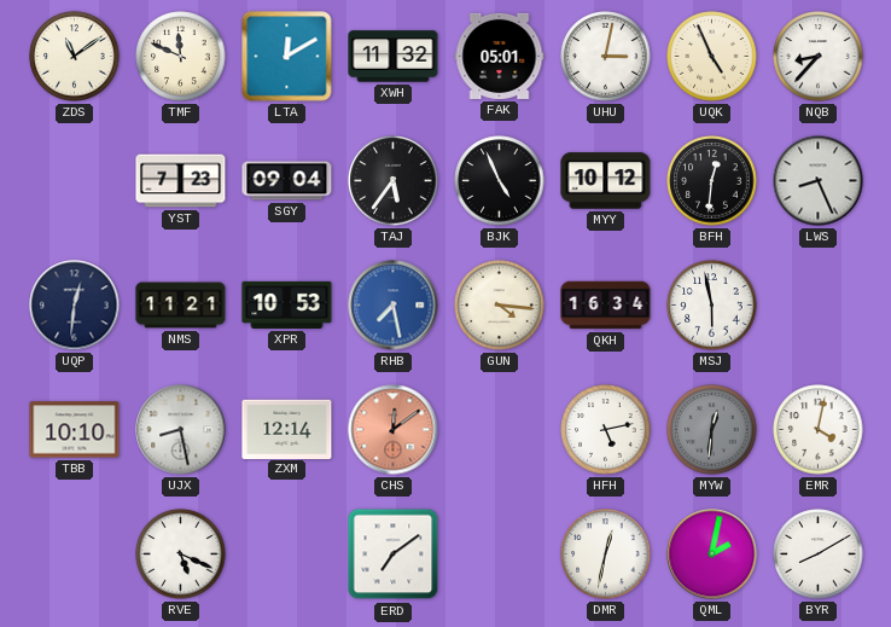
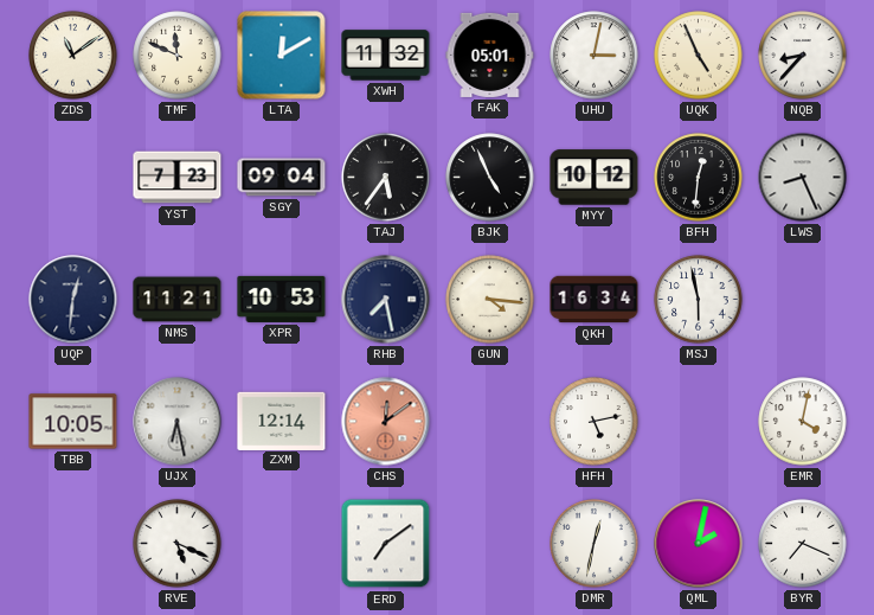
RHB dial: blue -> navy (386, 300)
TBB: 10:10 -> 10:05 (73, 422)
UJX: 8:28 -> 6:28 (178, 422)
MYW: 12:31 -> none (712, 430)
BYR: 8:10 -> 7:19 (803, 544)
